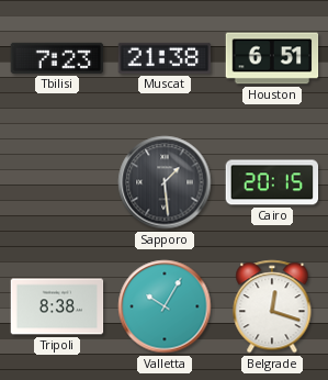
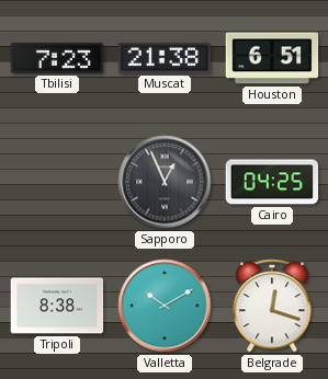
Sapporo: 1:29 -> 12:56 (165, 182)
Cairo: 20:15 -> 04:25 (272, 182)
Valletta: 10:05 -> 10:10 (165, 306)
